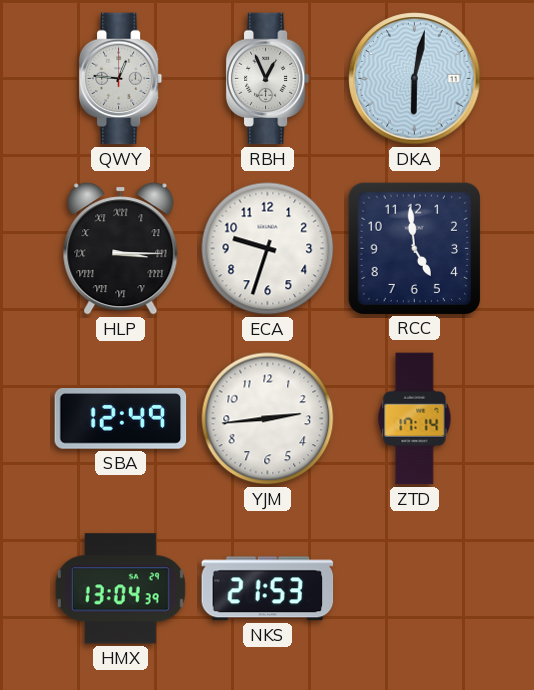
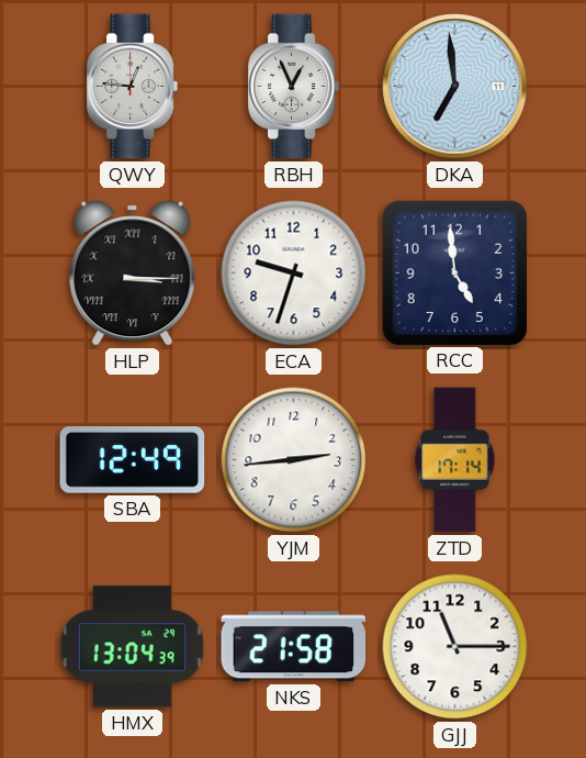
DKA: 6:02 -> 6:59 (455, 87)
NKS: 21:53 -> 21:58 (294, 647)
GJJ: none -> 11:15 (455, 647)
